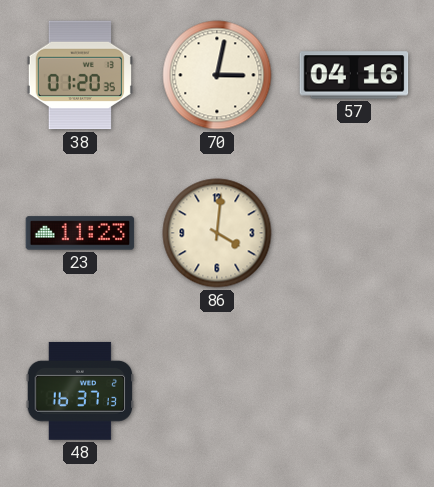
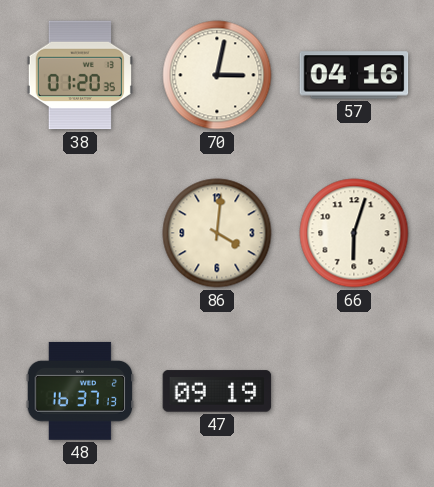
23: 11:23 -> none (80, 233)
66: none -> 6:03 (354, 233)
47: none -> 09:19 (217, 391)
